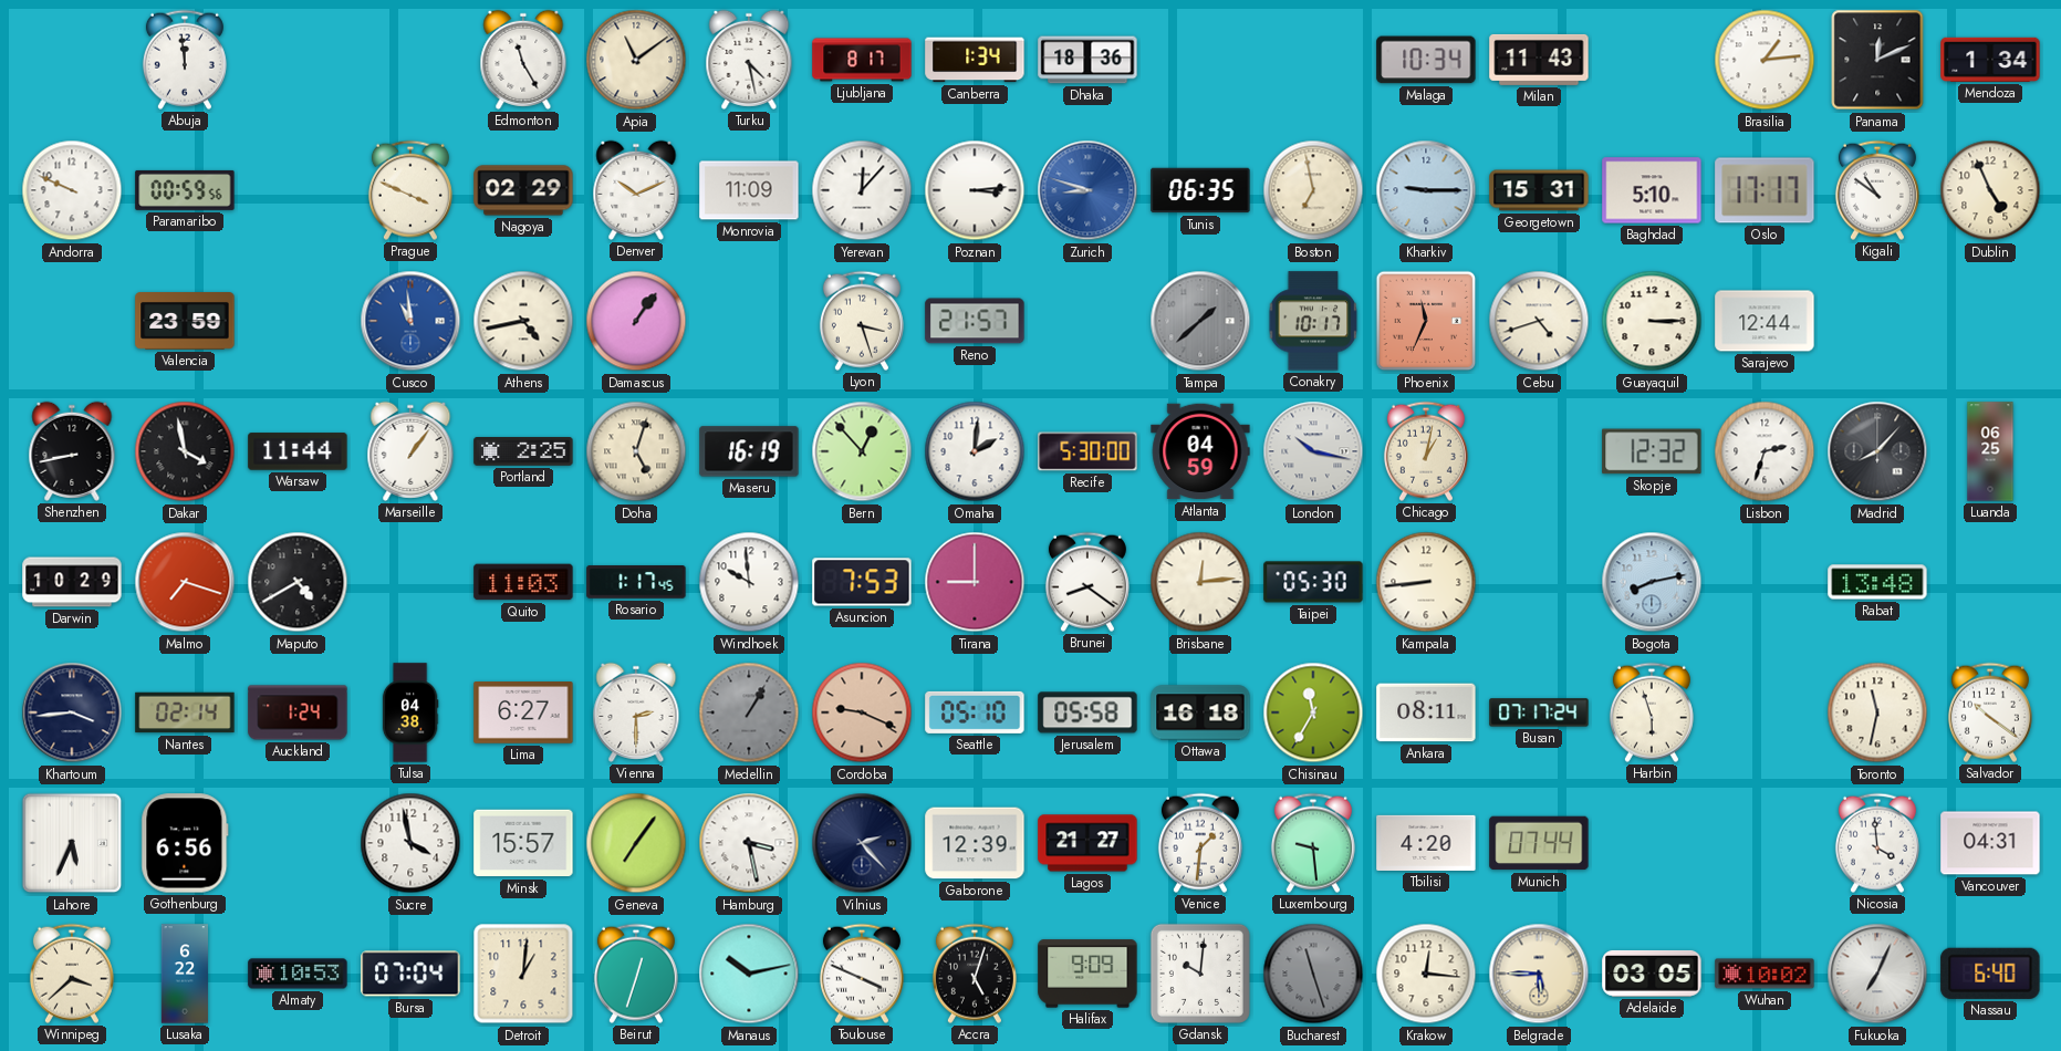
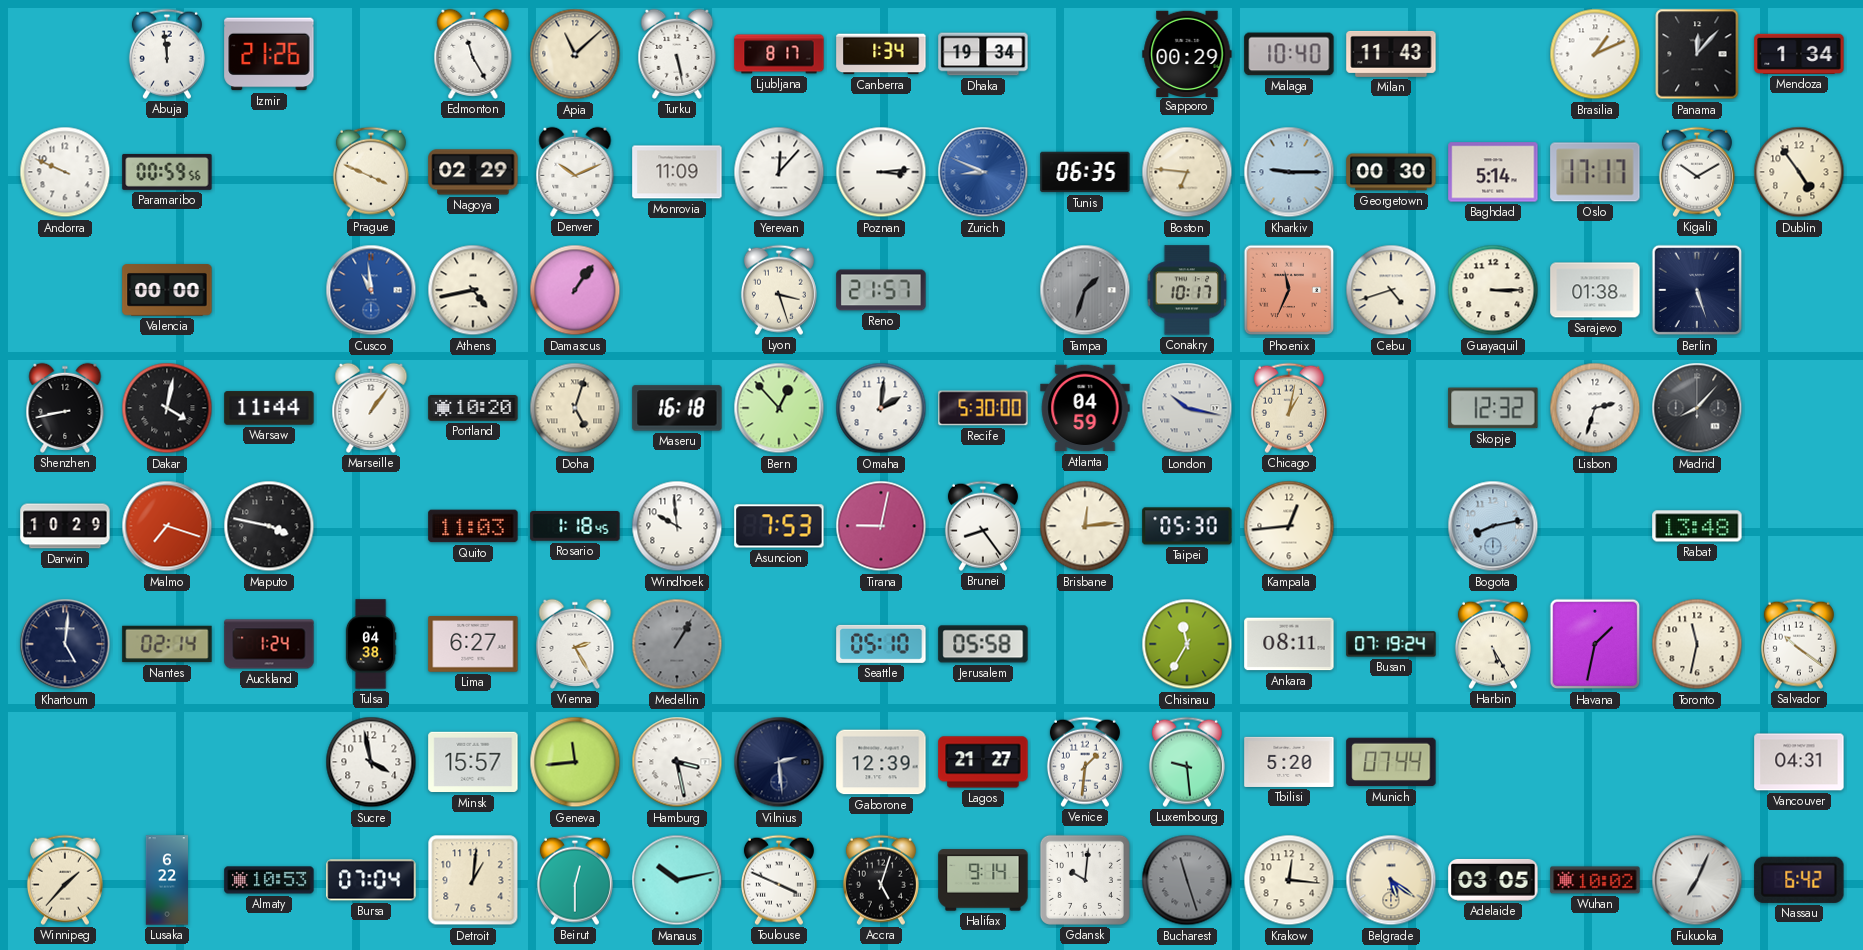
Izmir: none -> 21:26 (269, 54)
Apia: 11:09 -> 11:08 (575, 54)
Turku: 4:28 -> 5:28 (677, 54)
Dhaka: 18:36 -> 19:34 (983, 54)
Sapporo: none -> 00:29 (1187, 53)
Malaga: 10:34 -> 10:40 (1289, 54)
Brasilia: 1:14 -> 1:11 (1595, 54)
Panama: 12:11 -> 12:07 (1697, 54)
Zurich: 8:48 -> 8:49 (983, 172)
Boston: 6:58 -> 6:46 (1187, 172)
Georgetown: 15:31 -> 00:30 (1391, 172)
Baghdad: 5:10 -> 5:14 (1493, 172)
Kigali: 10:51 -> 10:10 (1697, 172)
Dublin: 4:56 -> 4:54 (1799, 172)
Valencia: 23:59 -> 00:00 (167, 290)
Tampa: 1:38 -> 1:33 (1085, 290)
Sarajevo: 12:44 -> 01:38 (1595, 290)
Berlin: none -> 5:27 (1697, 290)
Dakar: 3:58 -> 4:02 (167, 408)
Portland: 2:25 -> 10:20 (473, 408)
Maseru: 16:19 -> 16:18 (677, 408)
Luanda: 06:25 -> none (1990, 451)
Maputo: 4:40 -> 3:47 (269, 526)
Rosario: 1:17 -> 1:18 (575, 527)
Tirana: 9:00 -> 9:02 (881, 526)
Brunei: 8:21 -> 8:24 (983, 526)
Kampala: 8:44 -> 12:44 (1289, 526)
Khartoum: 3:44 -> 5:01 (65, 644)
Vienna: 2:30 -> 2:25 (575, 644)
Cordoba: 9:19 -> none (862, 712)
Ottawa: 16:18 -> none (1200, 712)
Busan: 07:17 -> 07:19 (1391, 644)
Harbin: 5:57 -> 5:25 (1493, 644)
Havana: none -> 1:32 (1595, 644)
Lahore: 5:34 -> none (72, 843)
Gothenburg: 6:56 -> none (185, 843)
Geneva: 7:06 -> 11:44 (575, 762)
Vilnius: 2:23 -> 2:29 (779, 762)
Tbilisi: 4:20 -> 5:20 (1289, 762)
Nicosia: 3:59 -> none (1877, 843)
Winnipeg: 3:38 -> 1:37 (65, 880)
Beirut: 12:33 -> 12:30 (575, 880)
Halifax: 9:09 -> 9:14 (983, 880)
Belgrade: 5:45 -> 5:21 (1391, 880)
Nassau: 6:40 -> 6:42 (1799, 880)
